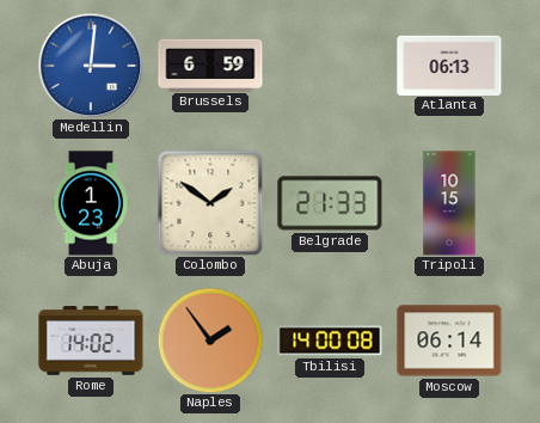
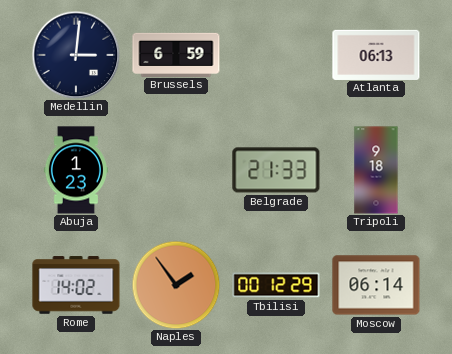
Medellin dial: blue -> navy (76, 55)
Colombo: 1:51 -> none (210, 203)
Tripoli: 10:15 -> 9:18 (376, 170)
Tbilisi: 14:00 -> 00:12 (276, 285)
